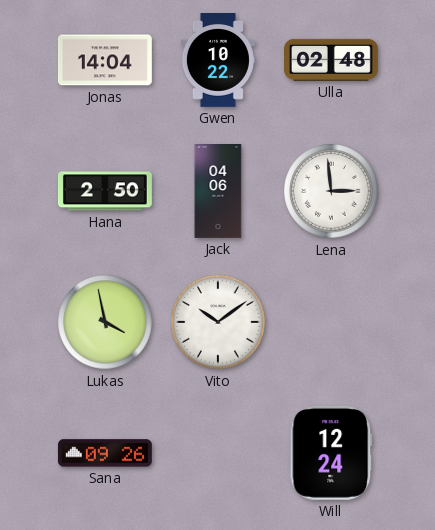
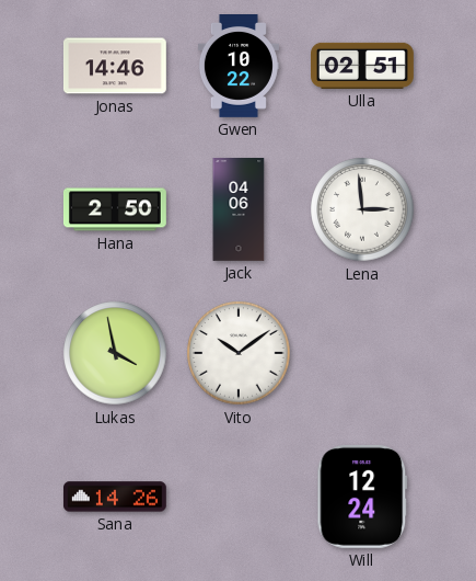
Jonas: 14:04 -> 14:46 (115, 66)
Ulla: 02:48 -> 02:51 (363, 66)
Sana: 09:26 -> 14:26 (115, 497)
